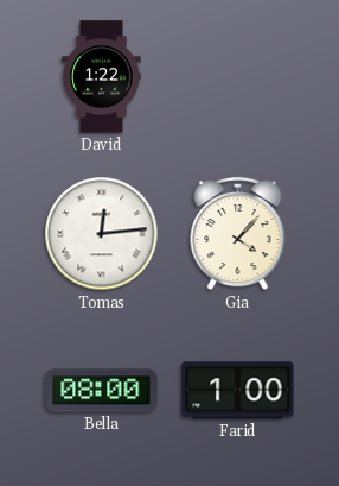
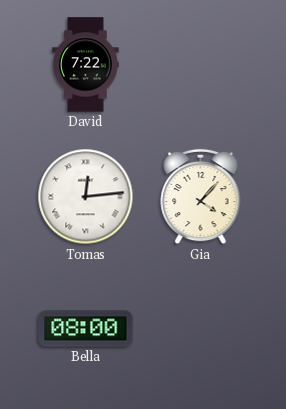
David: 1:22 -> 7:22 (86, 65)
Farid: 1:00 -> none (238, 391)
